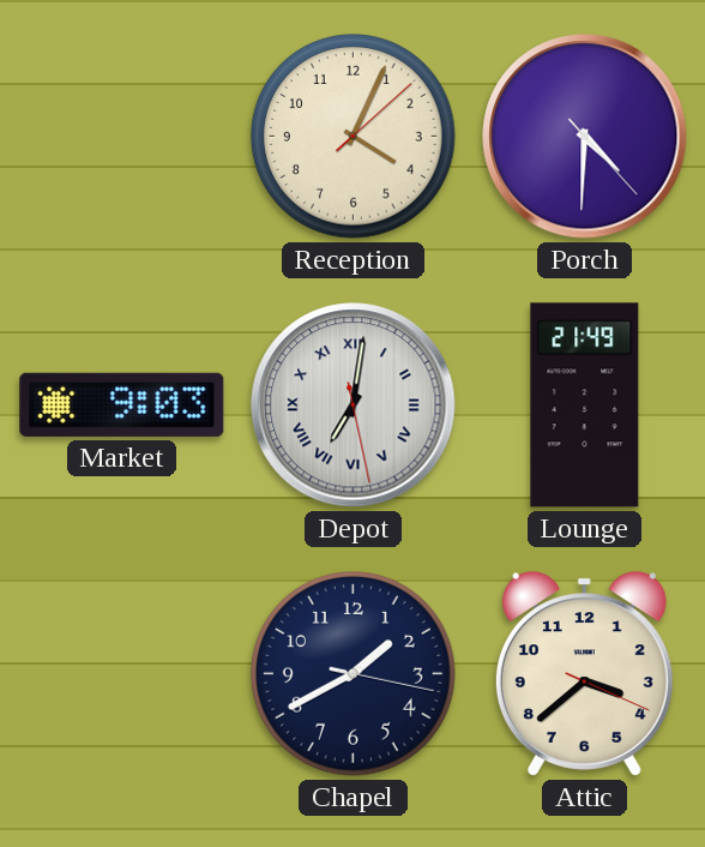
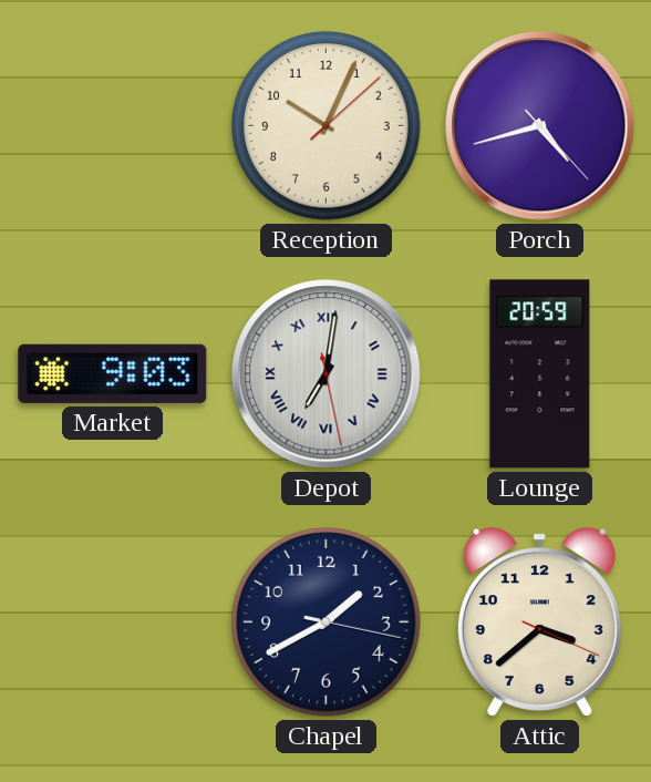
Reception: 4:04 -> 10:04 (327, 126)
Porch: 4:30 -> 4:42 (540, 126)
Lounge: 21:49 -> 20:59 (540, 374)
